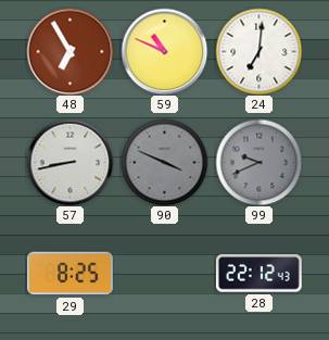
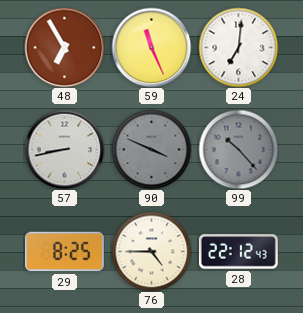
59: 10:49 -> 11:26 (151, 47)
99: 9:41 -> 10:23 (238, 149)
76: none -> 4:45 (151, 251)
